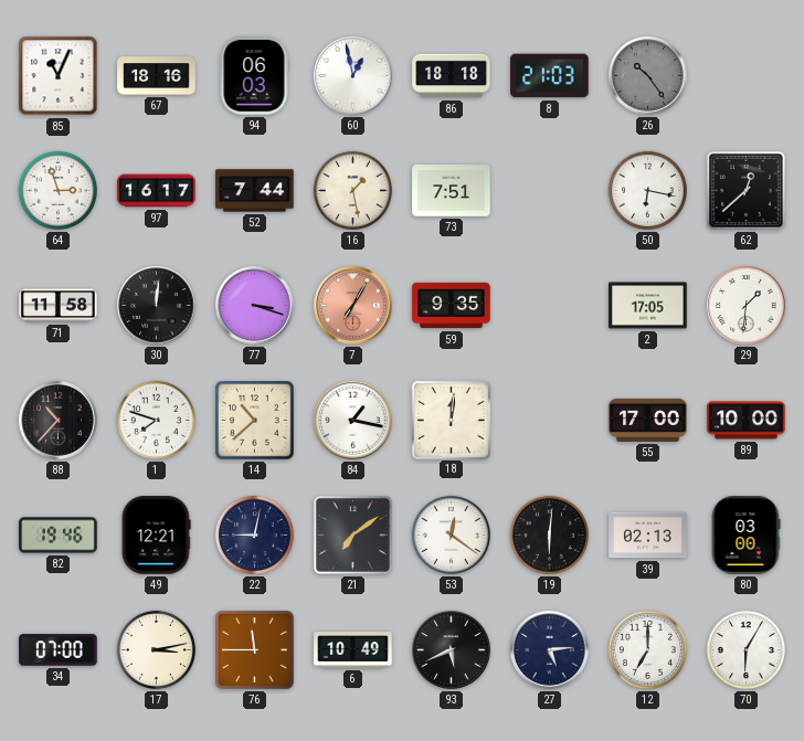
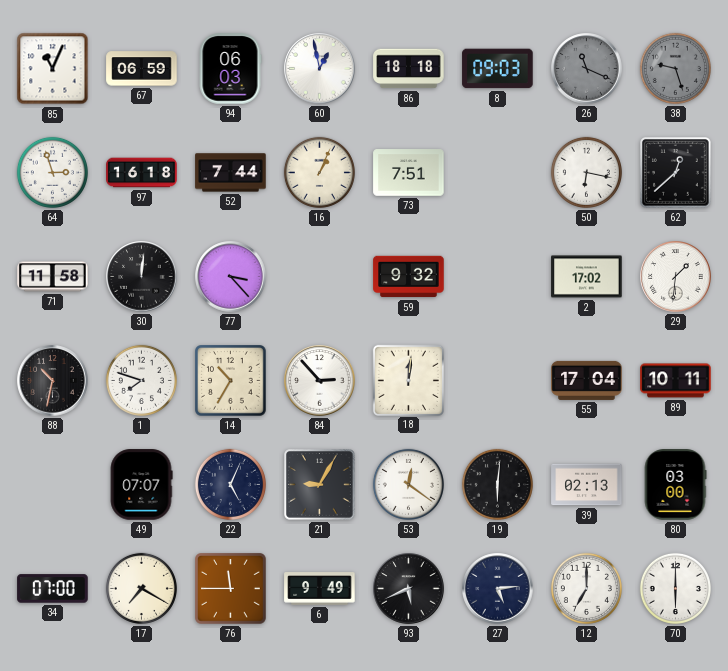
67: 18:16 -> 06:59 (142, 69)
8: 21:03 -> 09:03 (498, 69)
26: 10:24 -> 11:19 (587, 69)
38: none -> 9:27 (675, 68)
97: 16:17 -> 16:18 (142, 173)
16: 1:28 -> 1:04 (319, 172)
77: 3:18 -> 3:23 (231, 277)
7: 7:05 -> none (353, 306)
59: 9:35 -> 9:32 (409, 277)
2: 17:05 -> 17:02 (587, 277)
88: 10:37 -> 10:32 (53, 381)
14: 10:38 -> 10:35 (231, 381)
84: 1:17 -> 2:53 (320, 381)
55: 17:00 -> 17:04 (587, 380)
89: 10:00 -> 10:11 (676, 381)
82: 19:46 -> none (59, 536)
49: 12:21 -> 07:07 (141, 485)
22: 9:02 -> 5:04 (230, 484)
21: 7:09 -> 9:05 (320, 485)
17: 3:13 -> 7:20 (141, 588)
6: 10:49 -> 9:49 (320, 589)
70: 6:05 -> 6:00 (675, 588)
